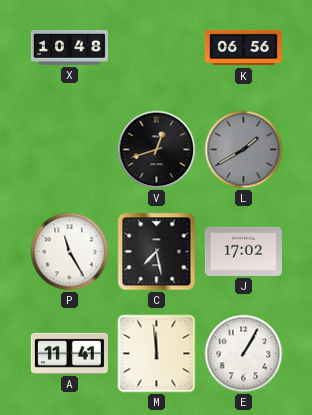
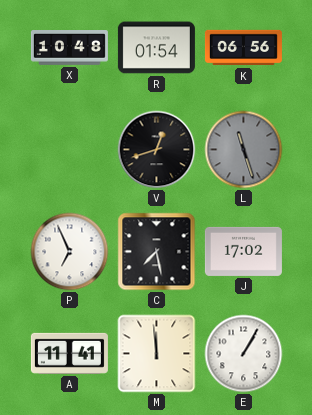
R: none -> 01:54 (156, 48)
L: 1:40 -> 11:27 (244, 150)
P: 11:25 -> 6:56 (70, 252)
